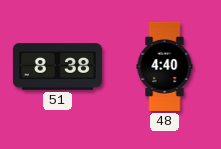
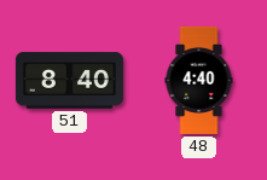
51: 8:38 -> 8:40 (69, 81)
